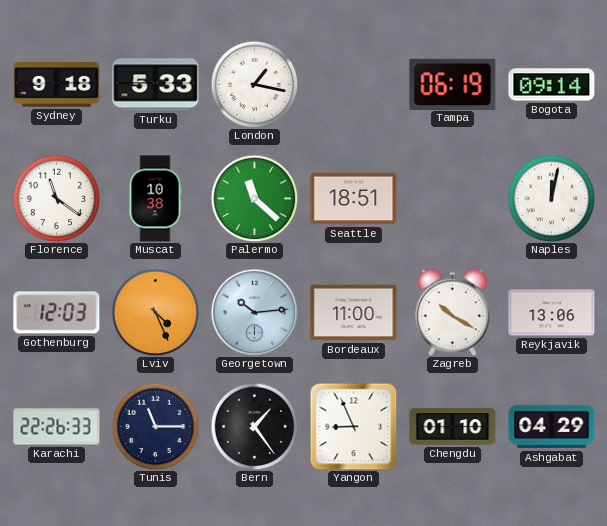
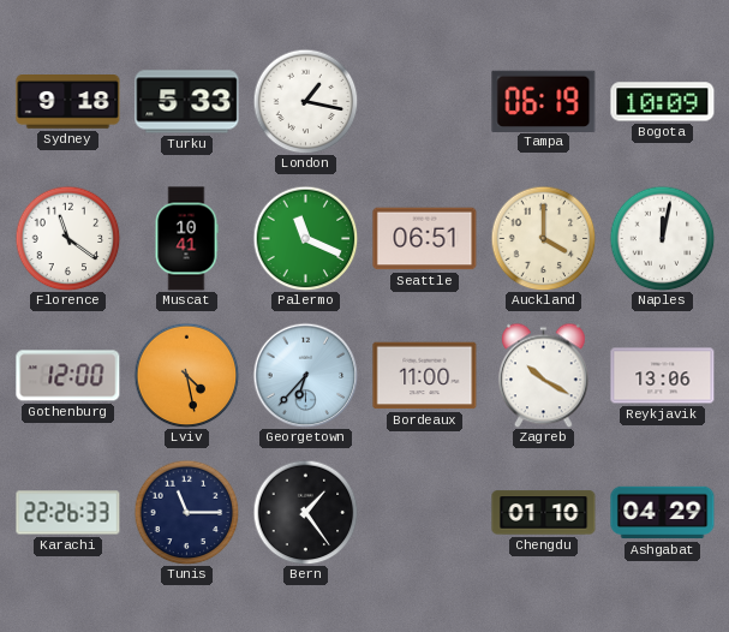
Bogota: 09:14 -> 10:09 (663, 102)
Muscat: 10:38 -> 10:41 (186, 239)
Palermo: 11:22 -> 11:19 (305, 238)
Seattle: 18:51 -> 06:51 (425, 239)
Auckland: none -> 4:00 (543, 238)
Gothenburg: 12:03 -> 12:00 (68, 376)
Lviv: 4:26 -> 4:28 (186, 375)
Georgetown: 10:14 -> 6:37 (305, 375)
Yangon: 8:56 -> none (353, 426)
